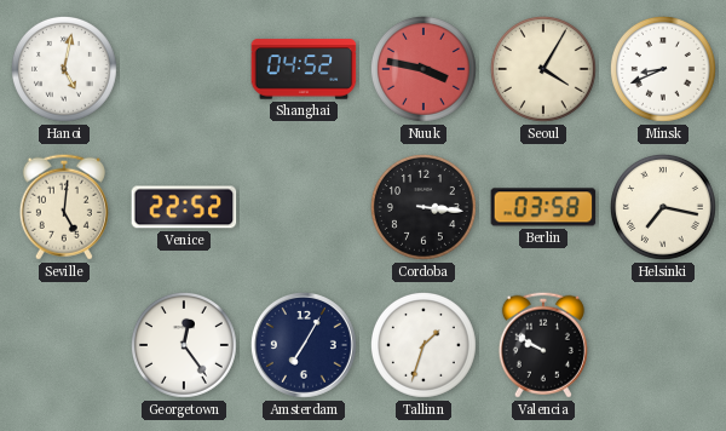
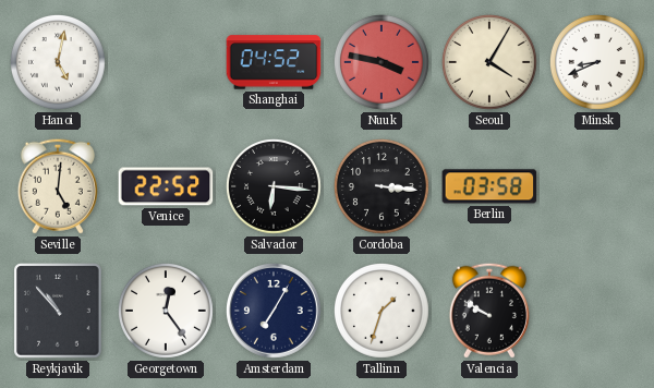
Salvador: none -> 6:16 (274, 186)
Helsinki: 7:17 -> none (663, 207)
Reykjavik: none -> 10:53 (58, 311)
